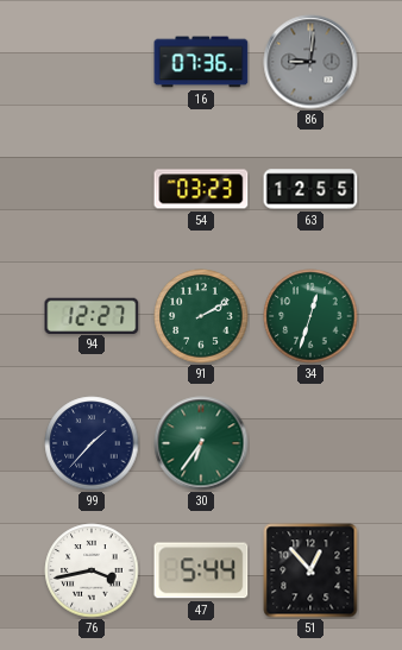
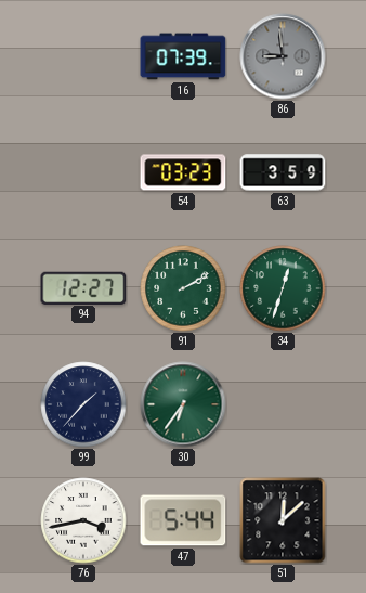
16: 07:36 -> 07:39 (183, 56)
86: 9:01 -> 8:59 (283, 56)
63: 12:55 -> 3:59 (283, 172)
51: 12:53 -> 12:08 (283, 520)
